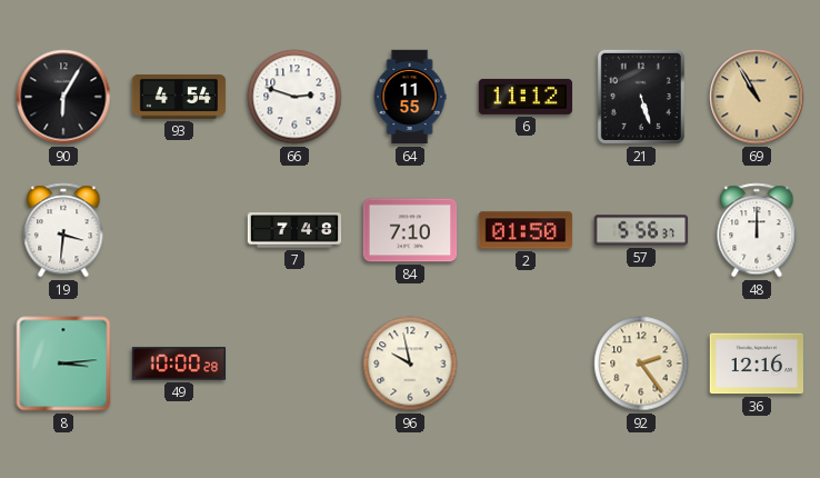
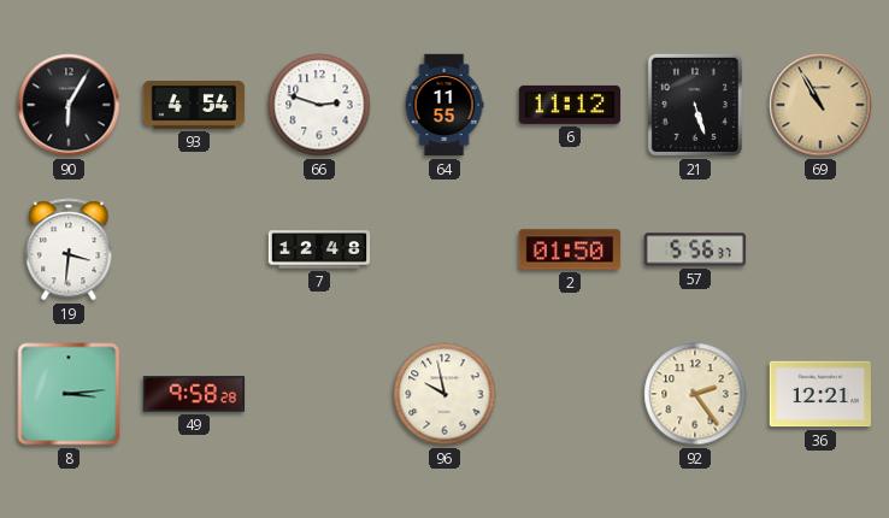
7: 7:48 -> 12:48 (319, 249)
84: 7:10 -> none (410, 230)
48: 12:00 -> none (757, 230)
49: 10:00 -> 9:58 (194, 394)
36: 12:16 -> 12:21 (819, 394)
